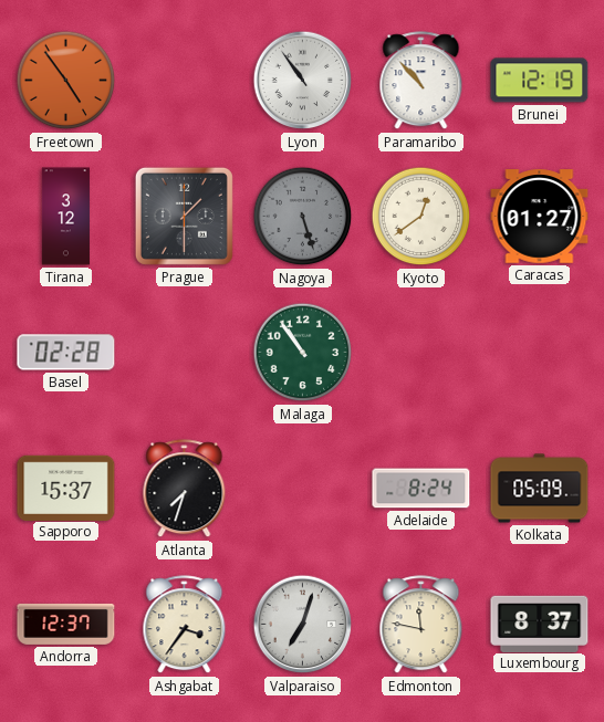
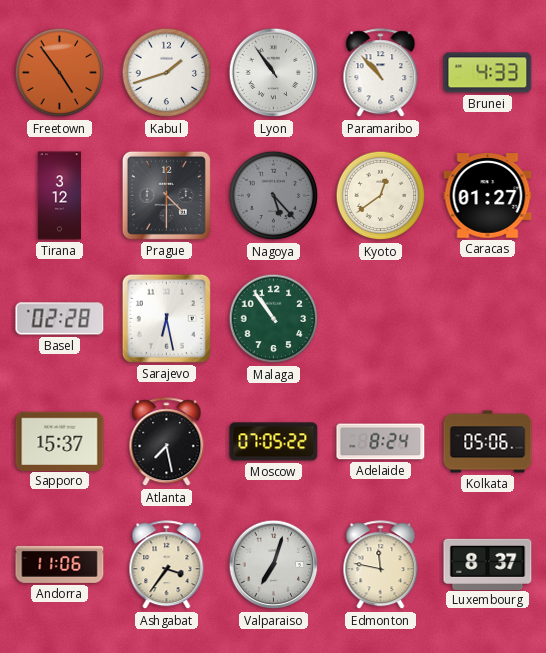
Kabul: none -> 1:42 (167, 73)
Brunei: 12:19 -> 4:33 (488, 73)
Prague: 1:30 -> 4:30 (166, 195)
Nagoya: 5:27 -> 5:23 (274, 196)
Sarajevo: none -> 6:28 (166, 318)
Atlanta: 7:33 -> 7:28 (167, 442)
Moscow: none -> 07:05 (274, 442)
Kolkata: 05:09 -> 05:06 (488, 442)
Andorra: 12:37 -> 11:06 (60, 564)
